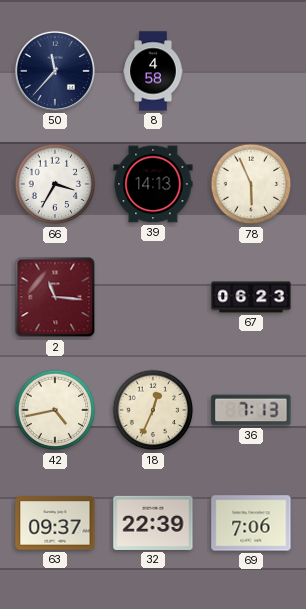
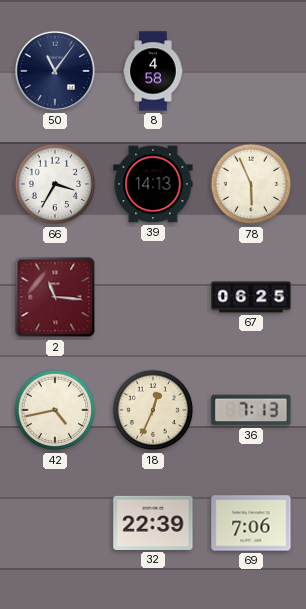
50: 11:37 -> 11:06 (55, 71)
67: 06:23 -> 06:25 (251, 297)
63: 09:37 -> none (55, 523)
